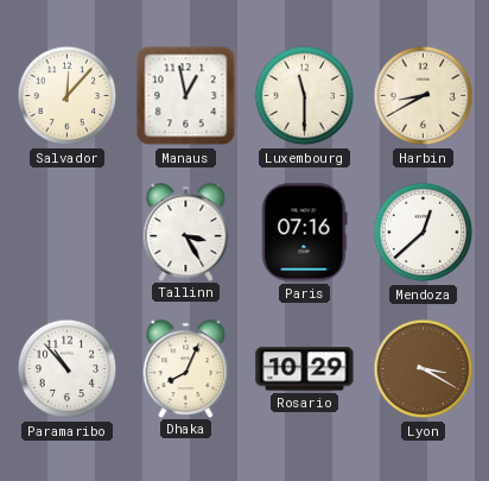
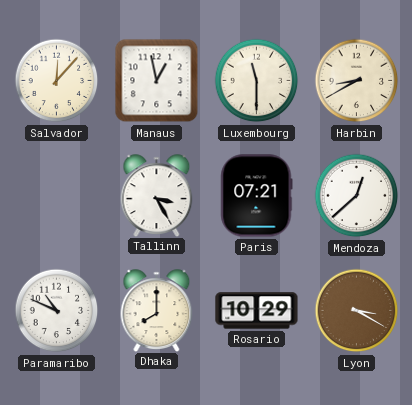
Paris: 07:16 -> 07:21 (257, 196)
Paramaribo: 10:53 -> 10:49 (57, 311)
Dhaka: 8:04 -> 8:00 (157, 310)
